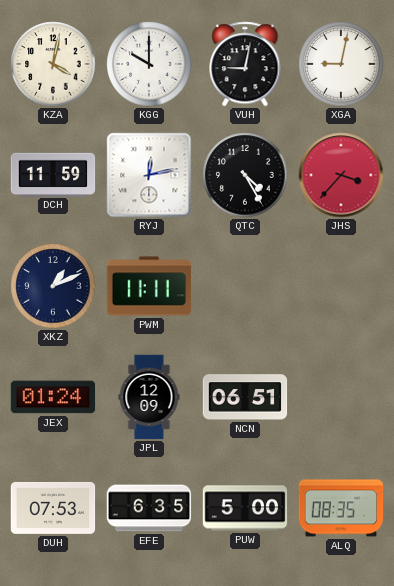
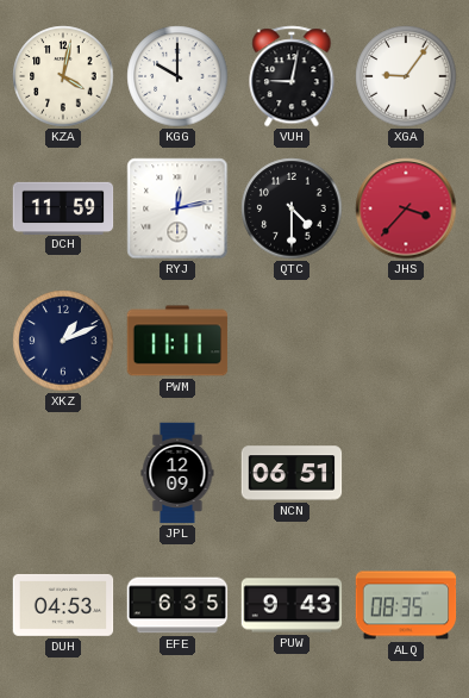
XGA: 9:02 -> 9:06 (406, 76)
QTC: 4:25 -> 4:30 (292, 208)
JEX: 01:24 -> none (53, 397)
DUH: 07:53 -> 04:53 (63, 605)
PUW: 5:00 -> 9:43 (292, 605)
